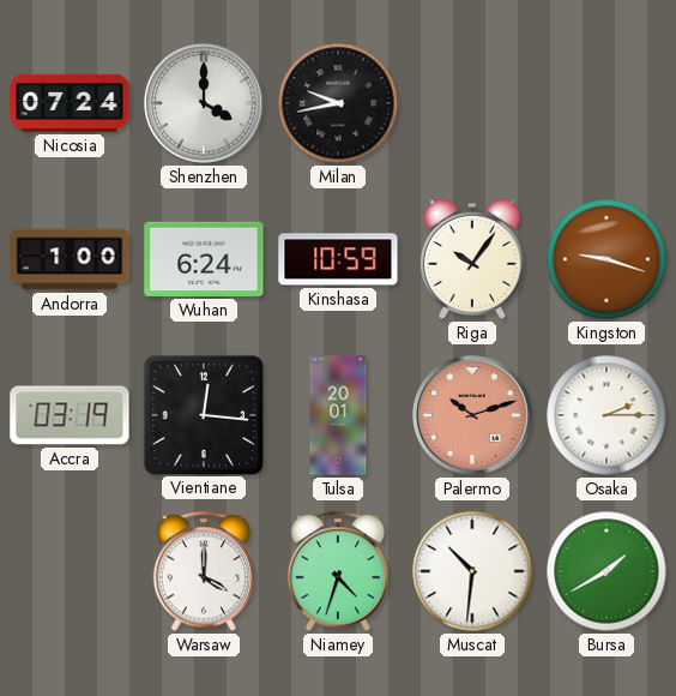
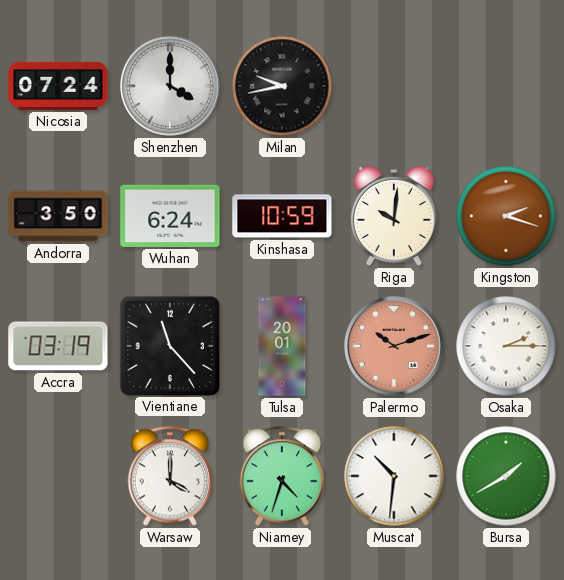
Andorra: 1:00 -> 3:50 (58, 216)
Riga: 10:06 -> 10:01 (394, 216)
Kingston: 9:18 -> 2:18 (506, 216)
Vientiane: 12:16 -> 11:23 (169, 345)
